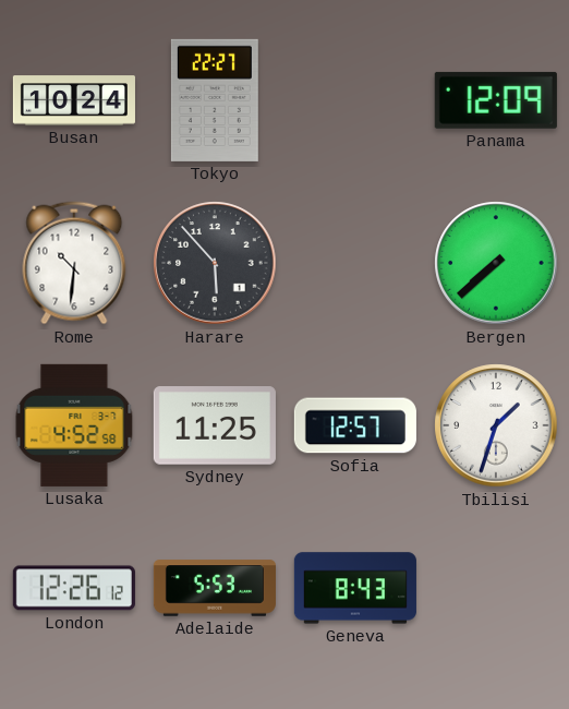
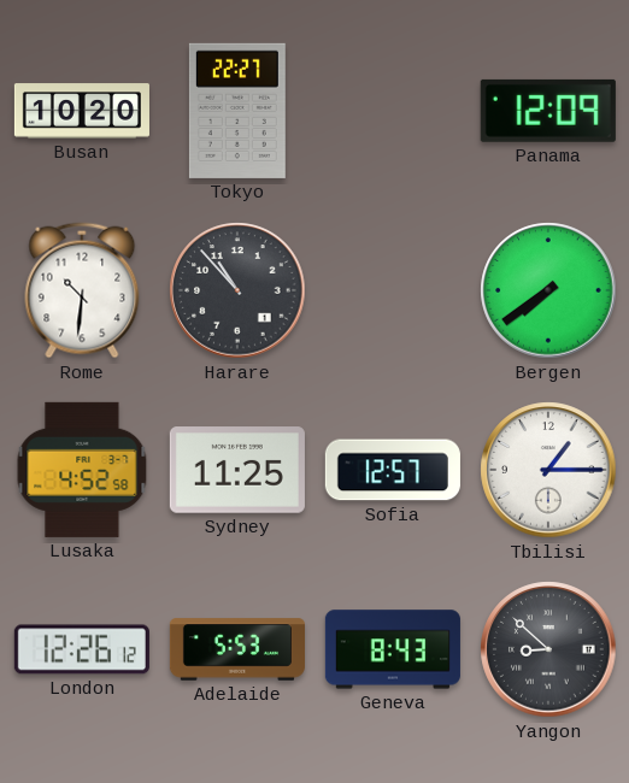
Busan: 10:24 -> 10:20 (82, 111)
Harare: 5:53 -> 10:53 (237, 290)
Bergen: 7:38 -> 7:39 (548, 290)
Tbilisi: 1:33 -> 1:15 (548, 470)
Yangon: none -> 8:52 (548, 649)
